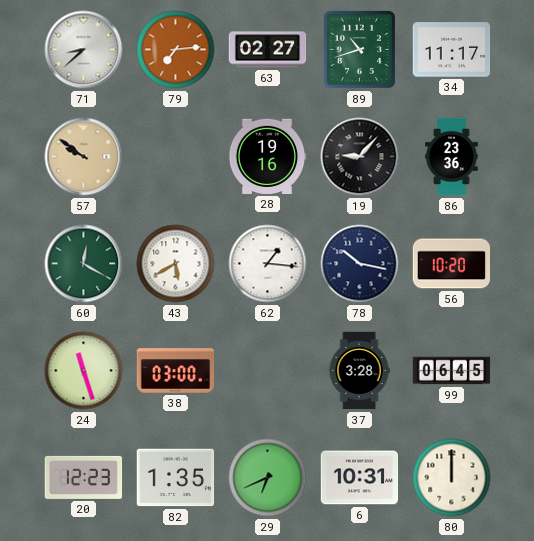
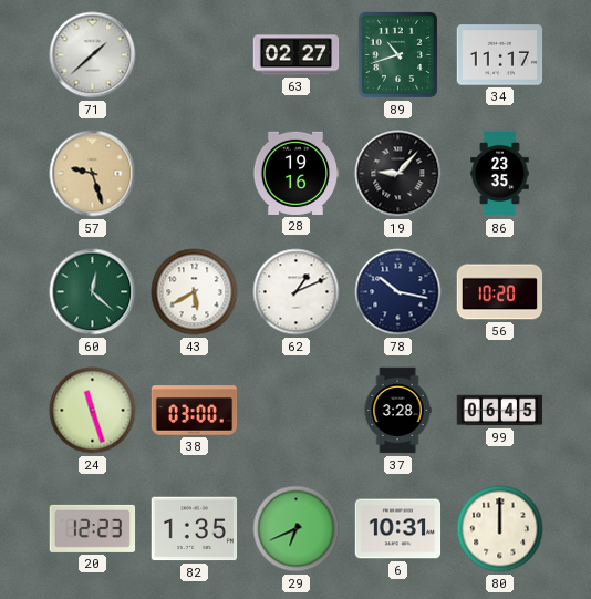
71: 8:38 -> 1:38 (93, 55)
79: 7:14 -> none (176, 50)
57: 9:51 -> 9:27 (93, 174)
86: 23:36 -> 23:35 (500, 174)
60: 12:20 -> 12:22 (93, 292)
62: 1:16 -> 1:11 (297, 292)
